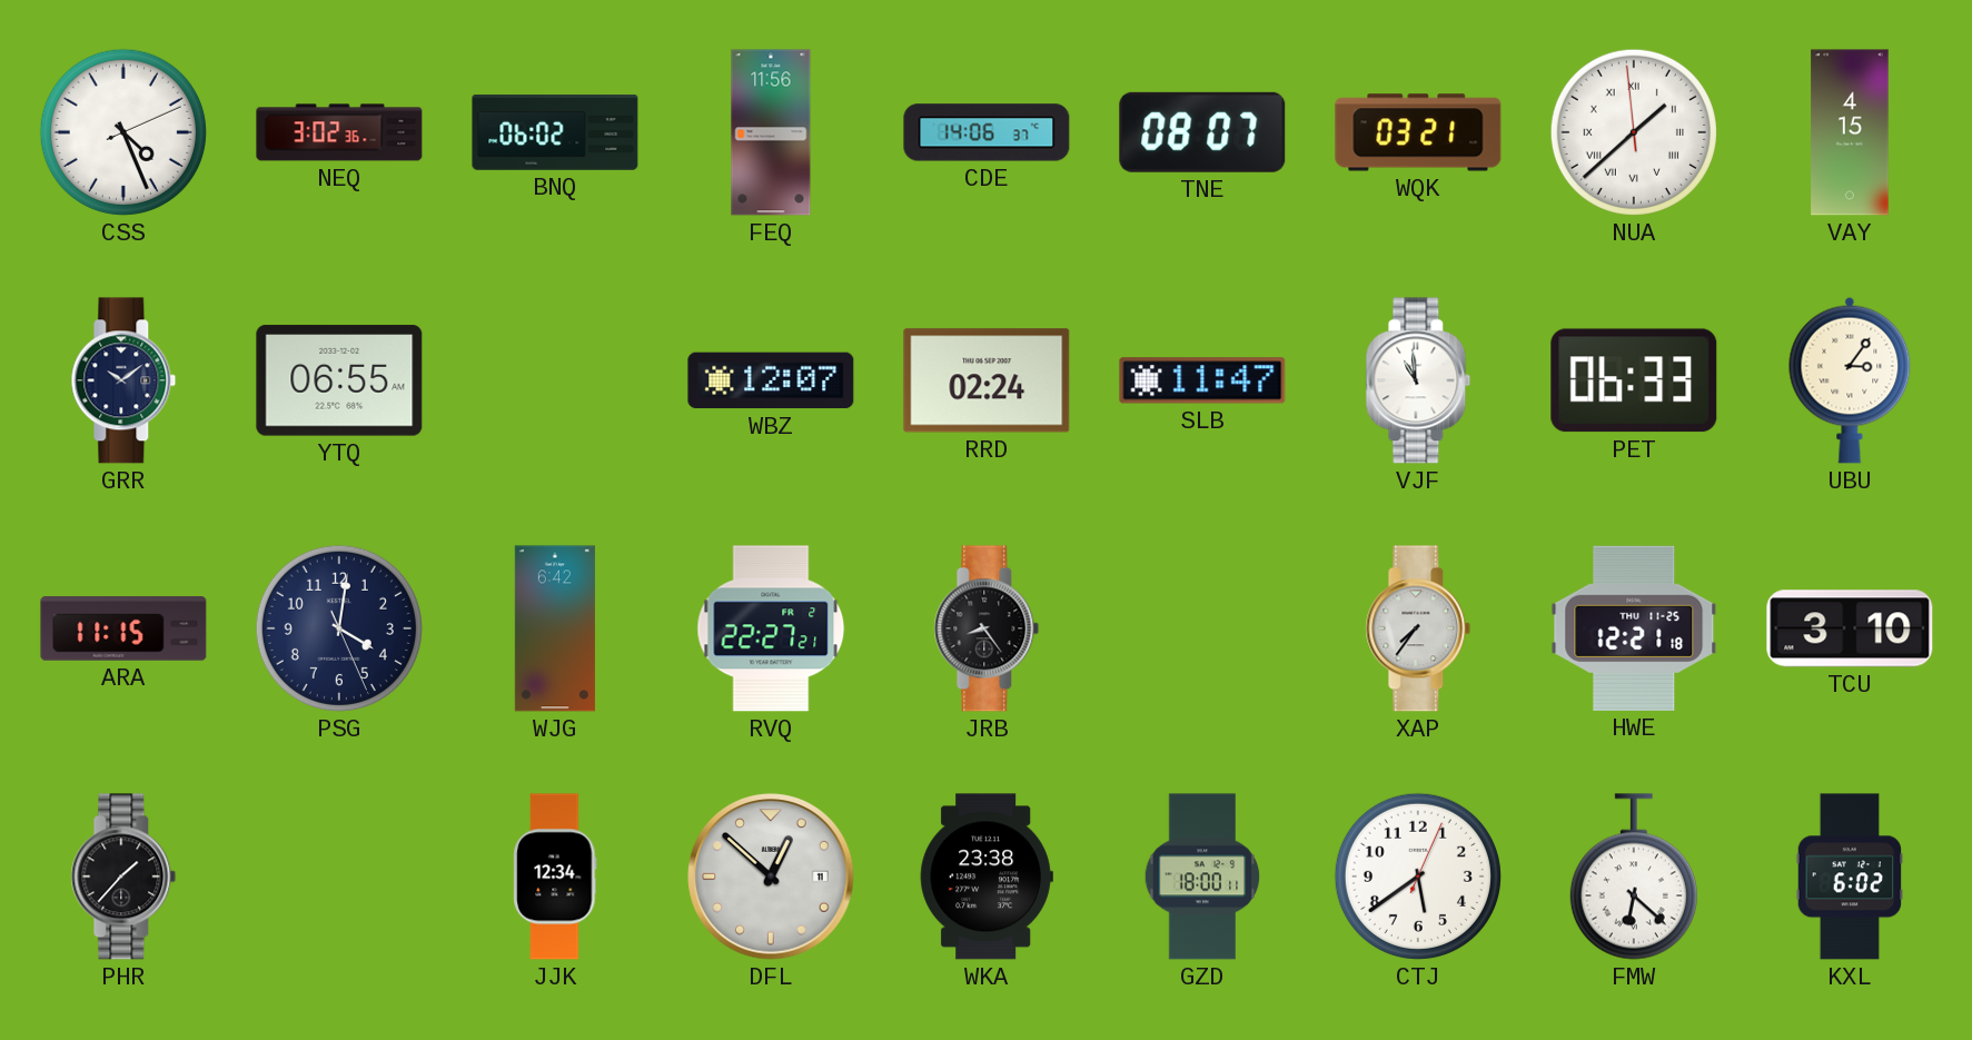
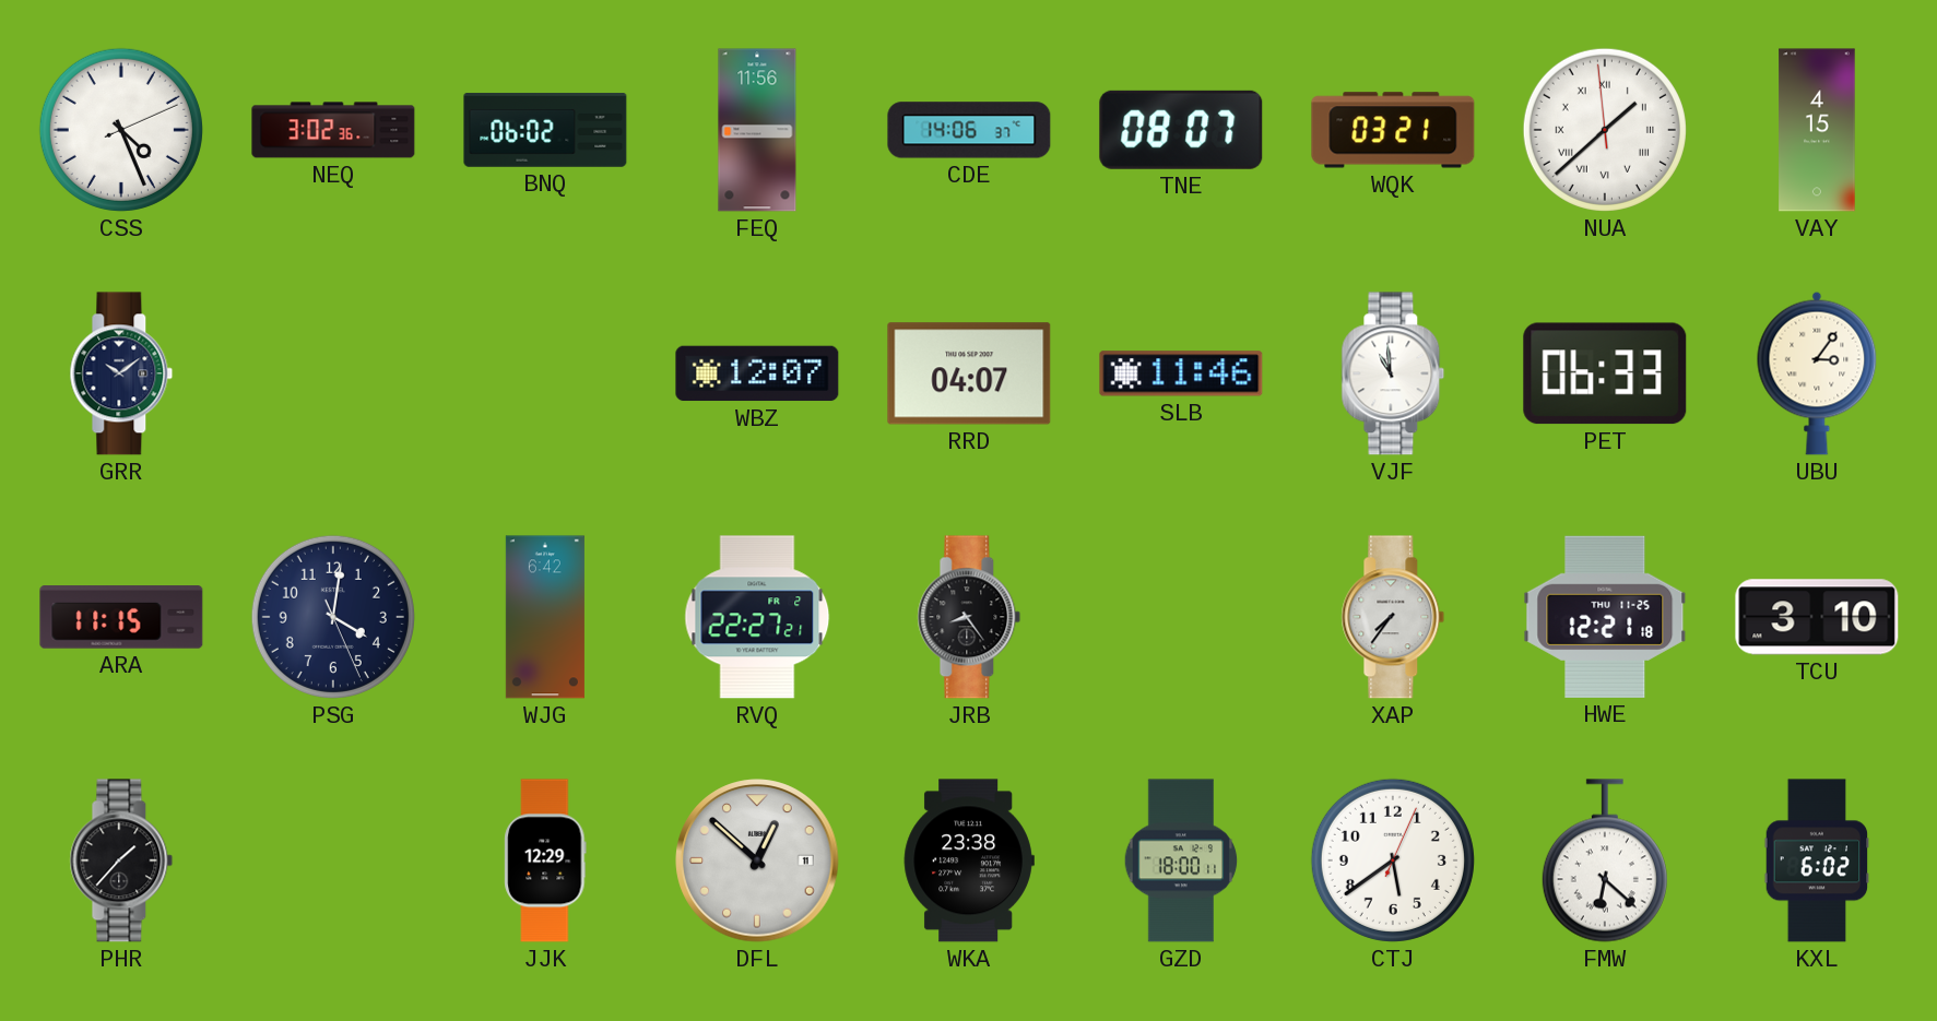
YTQ: 06:55 -> none (339, 380)
RRD: 02:24 -> 04:07 (969, 373)
SLB: 11:47 -> 11:46 (1181, 373)
JJK: 12:34 -> 12:29 (545, 860)
